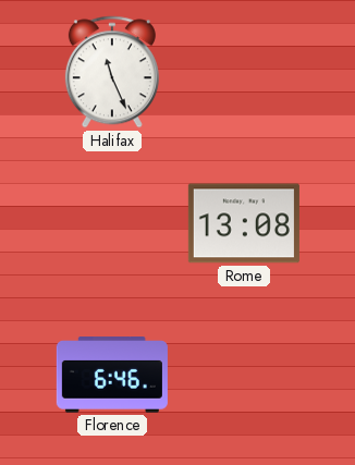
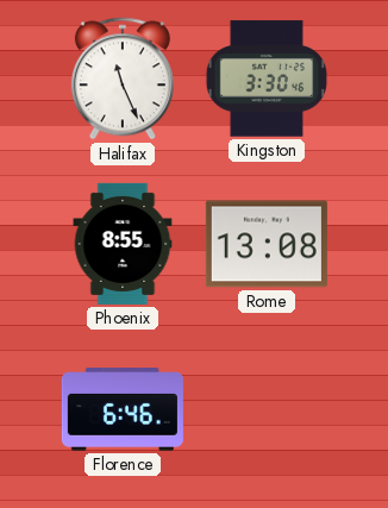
Kingston: none -> 3:30 (265, 79)
Phoenix: none -> 8:55 (123, 244)
